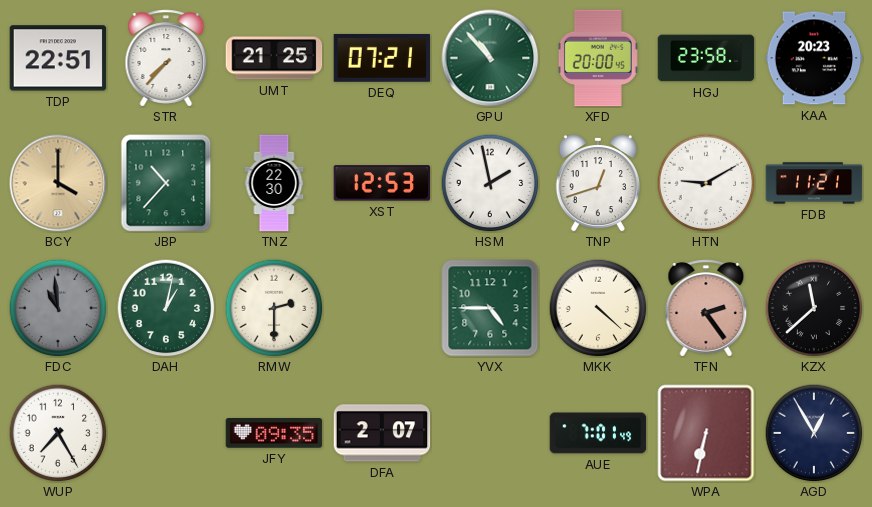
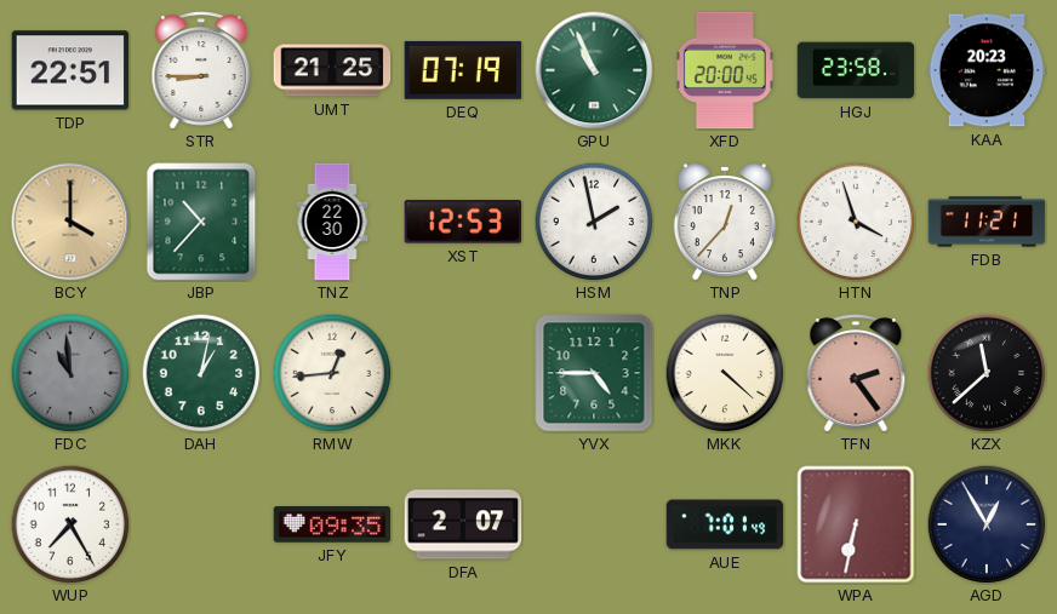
STR: 7:37 -> 8:45 (201, 70)
DEQ: 07:21 -> 07:19 (463, 70)
GPU: 10:53 -> 10:56 (594, 70)
TNP: 12:42 -> 12:37 (725, 223)
HTN: 9:10 -> 3:57 (856, 222)
RMW: 2:30 -> 12:44 (332, 373)
